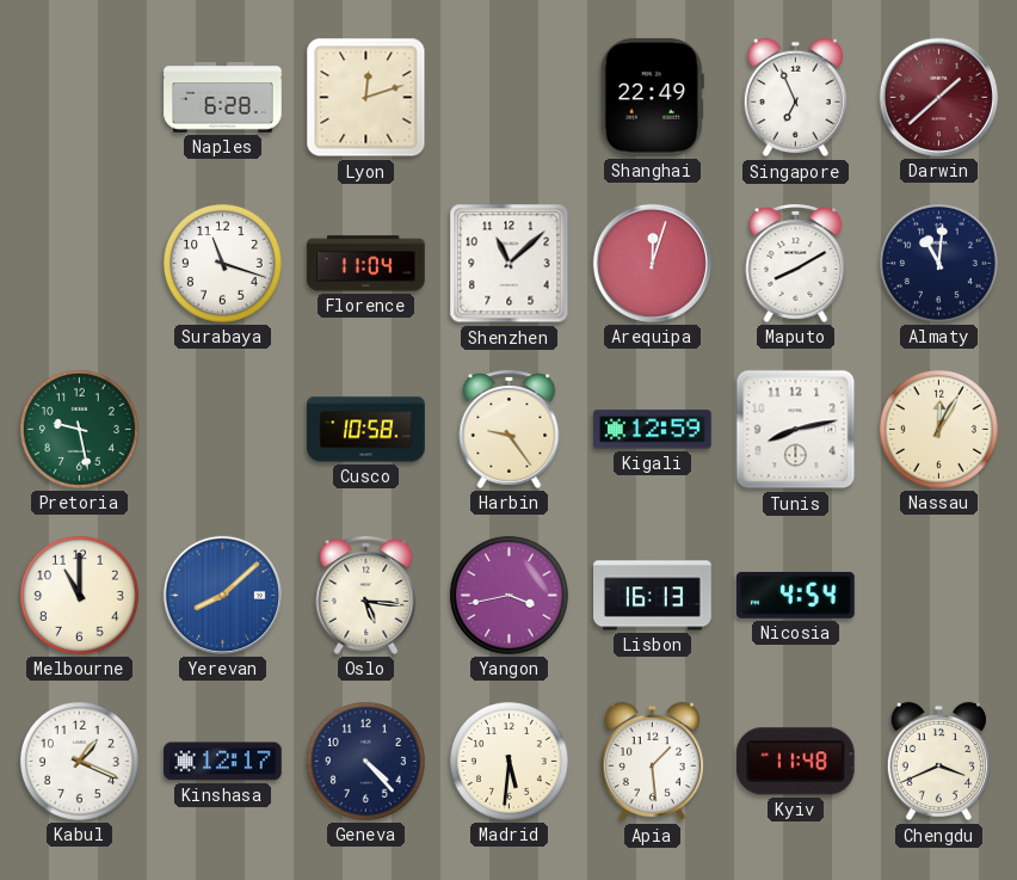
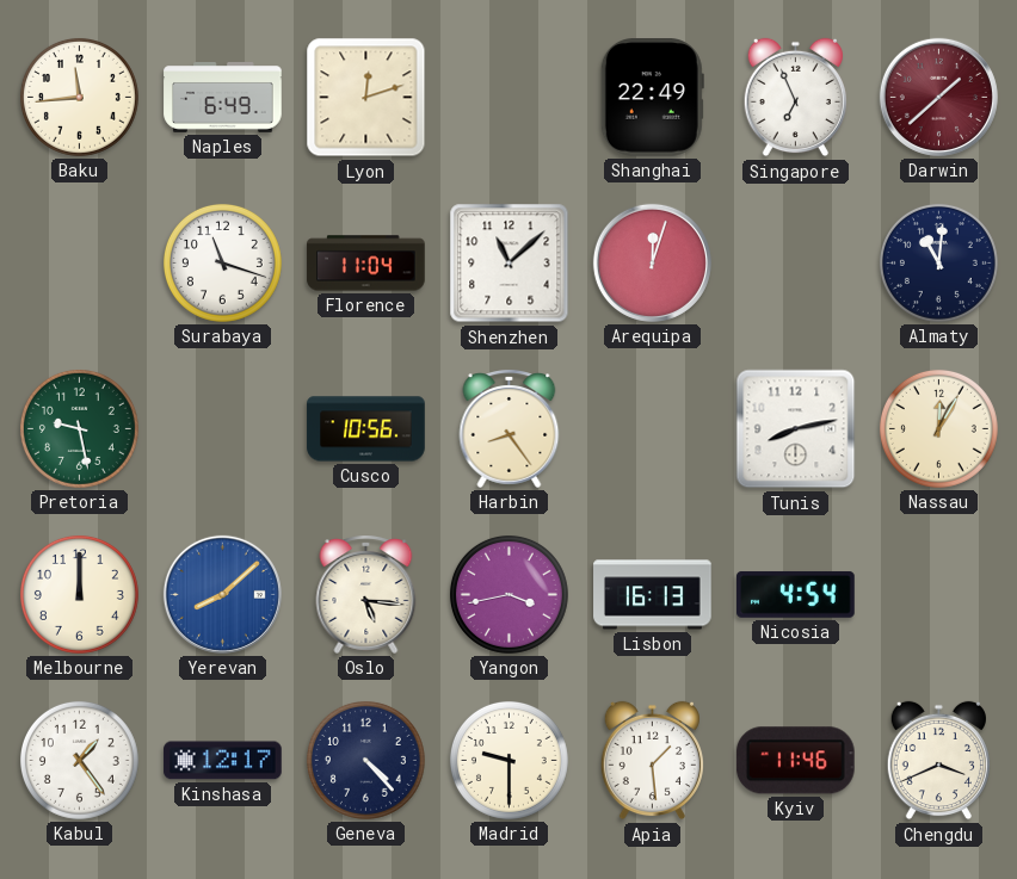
Baku: none -> 11:44 (79, 97)
Naples: 6:28 -> 6:49 (223, 98)
Maputo: 8:10 -> none (796, 263)
Cusco: 10:58 -> 10:56 (366, 429)
Harbin: 9:24 -> 8:24 (510, 428)
Kigali: 12:59 -> none (653, 430)
Melbourne: 11:00 -> 12:00 (79, 594)
Kabul: 1:19 -> 1:24 (79, 760)
Madrid: 5:31 -> 9:30 (509, 760)
Kyiv: 11:48 -> 11:46 (795, 761)
